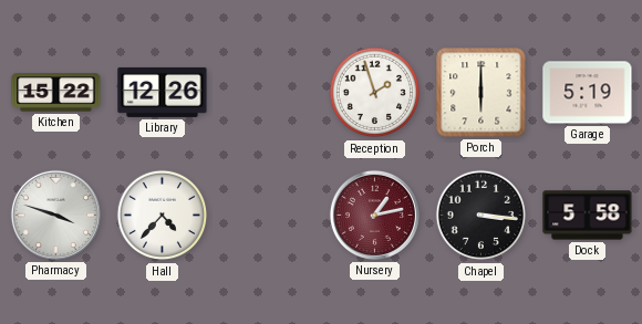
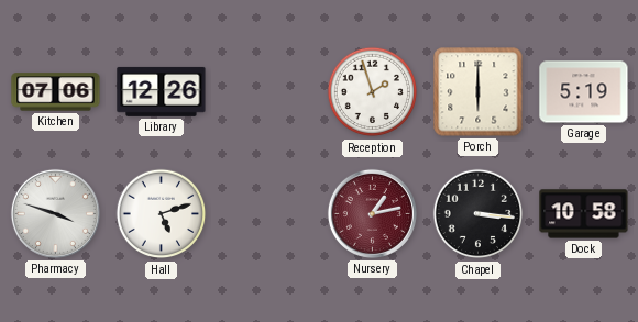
Kitchen: 15:22 -> 07:06 (56, 92)
Hall: 4:37 -> 5:12 (162, 214)
Dock: 5:58 -> 10:58 (584, 214)
